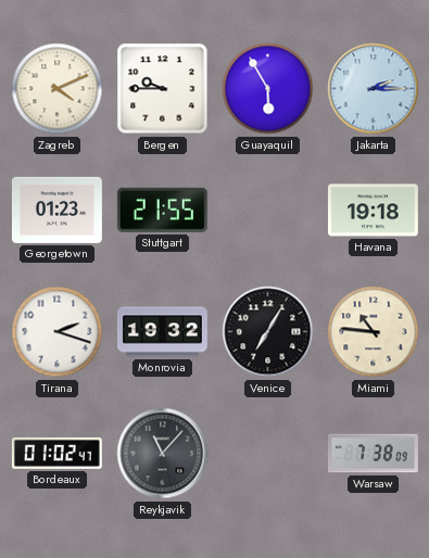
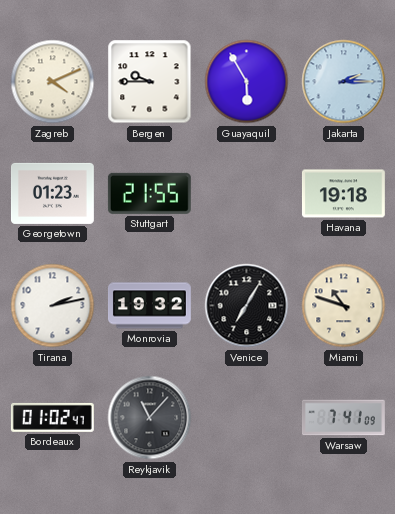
Tirana: 2:18 -> 2:13 (53, 306)
Miami: 10:46 -> 10:48 (344, 306)
Warsaw: 7:38 -> 7:41 (344, 418)
